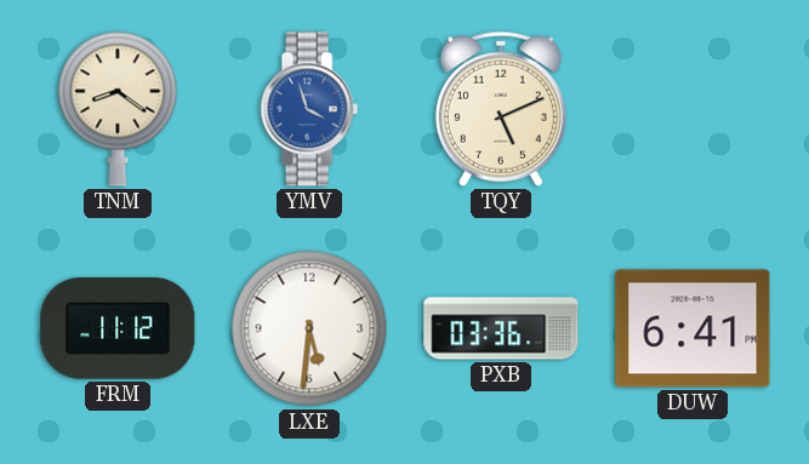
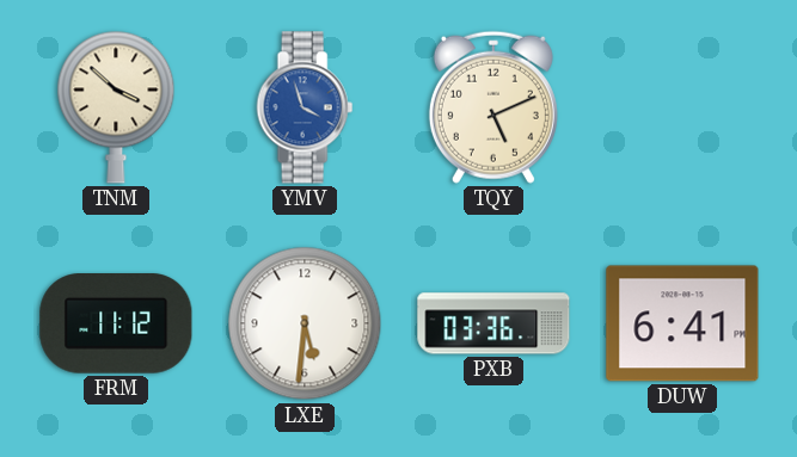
TNM: 8:21 -> 3:52 (116, 107)
